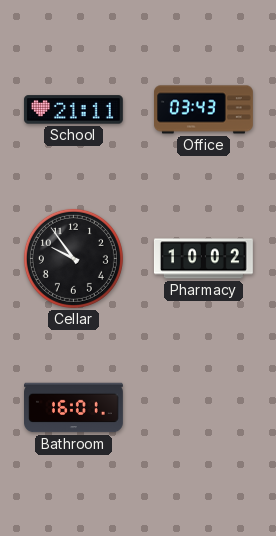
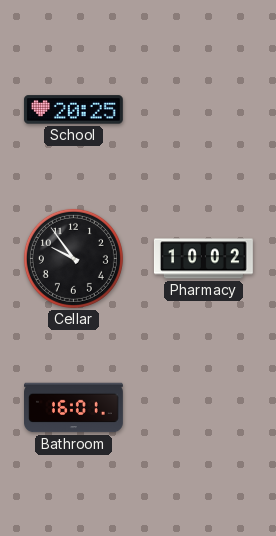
School: 21:11 -> 20:25 (73, 110)
Office: 03:43 -> none (204, 110)
